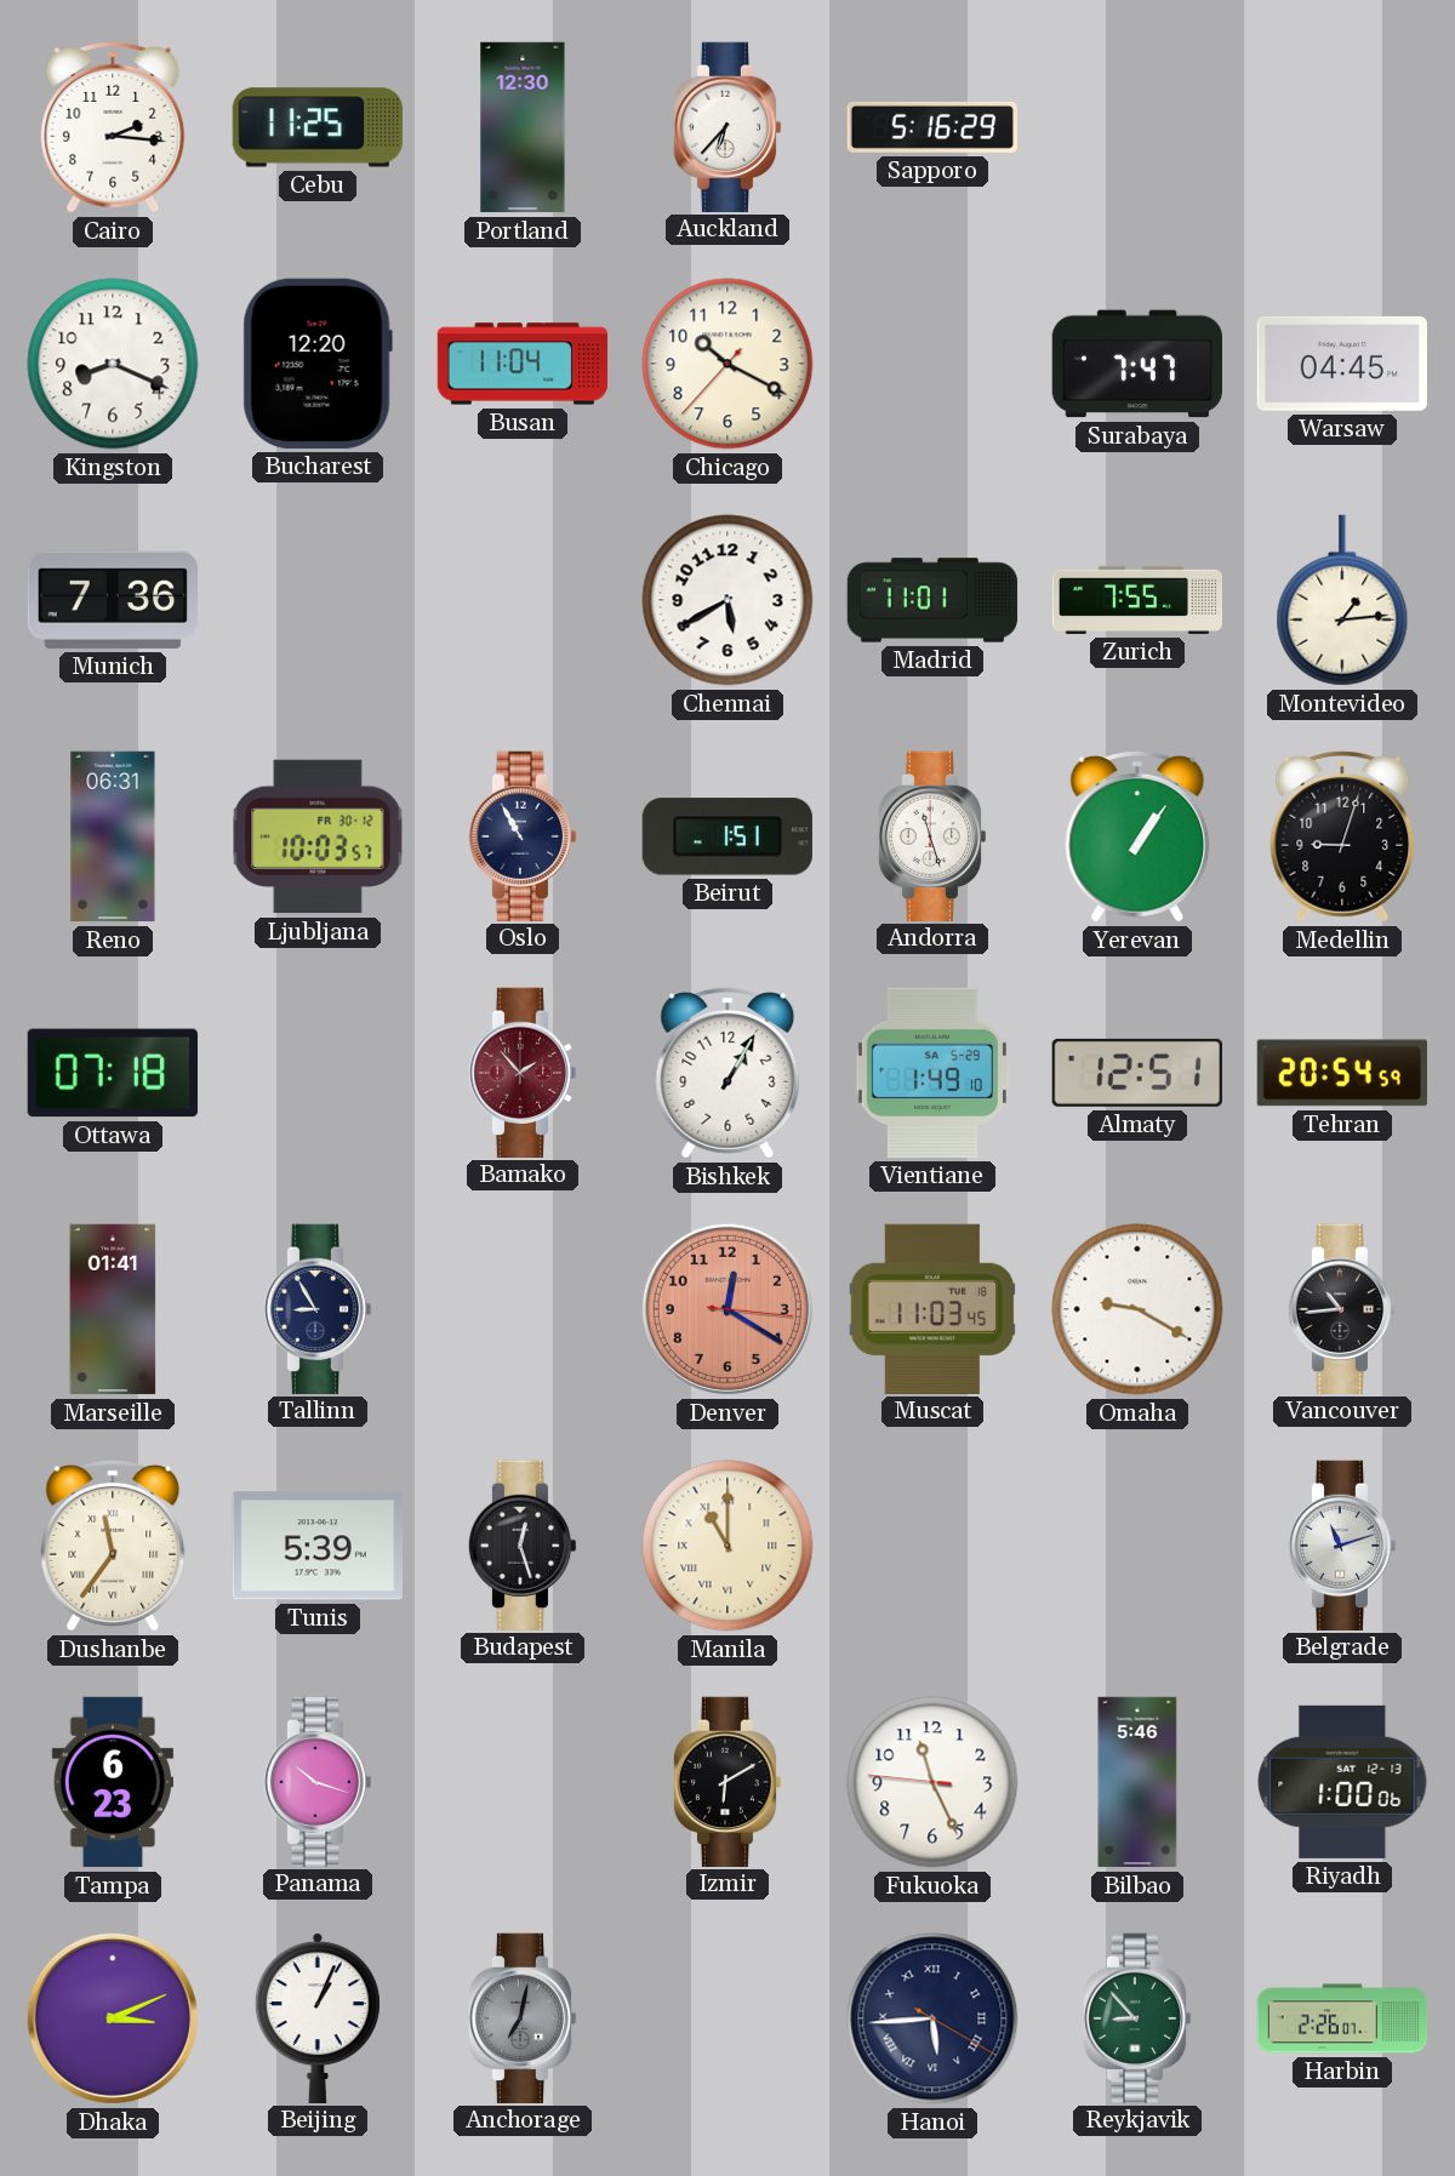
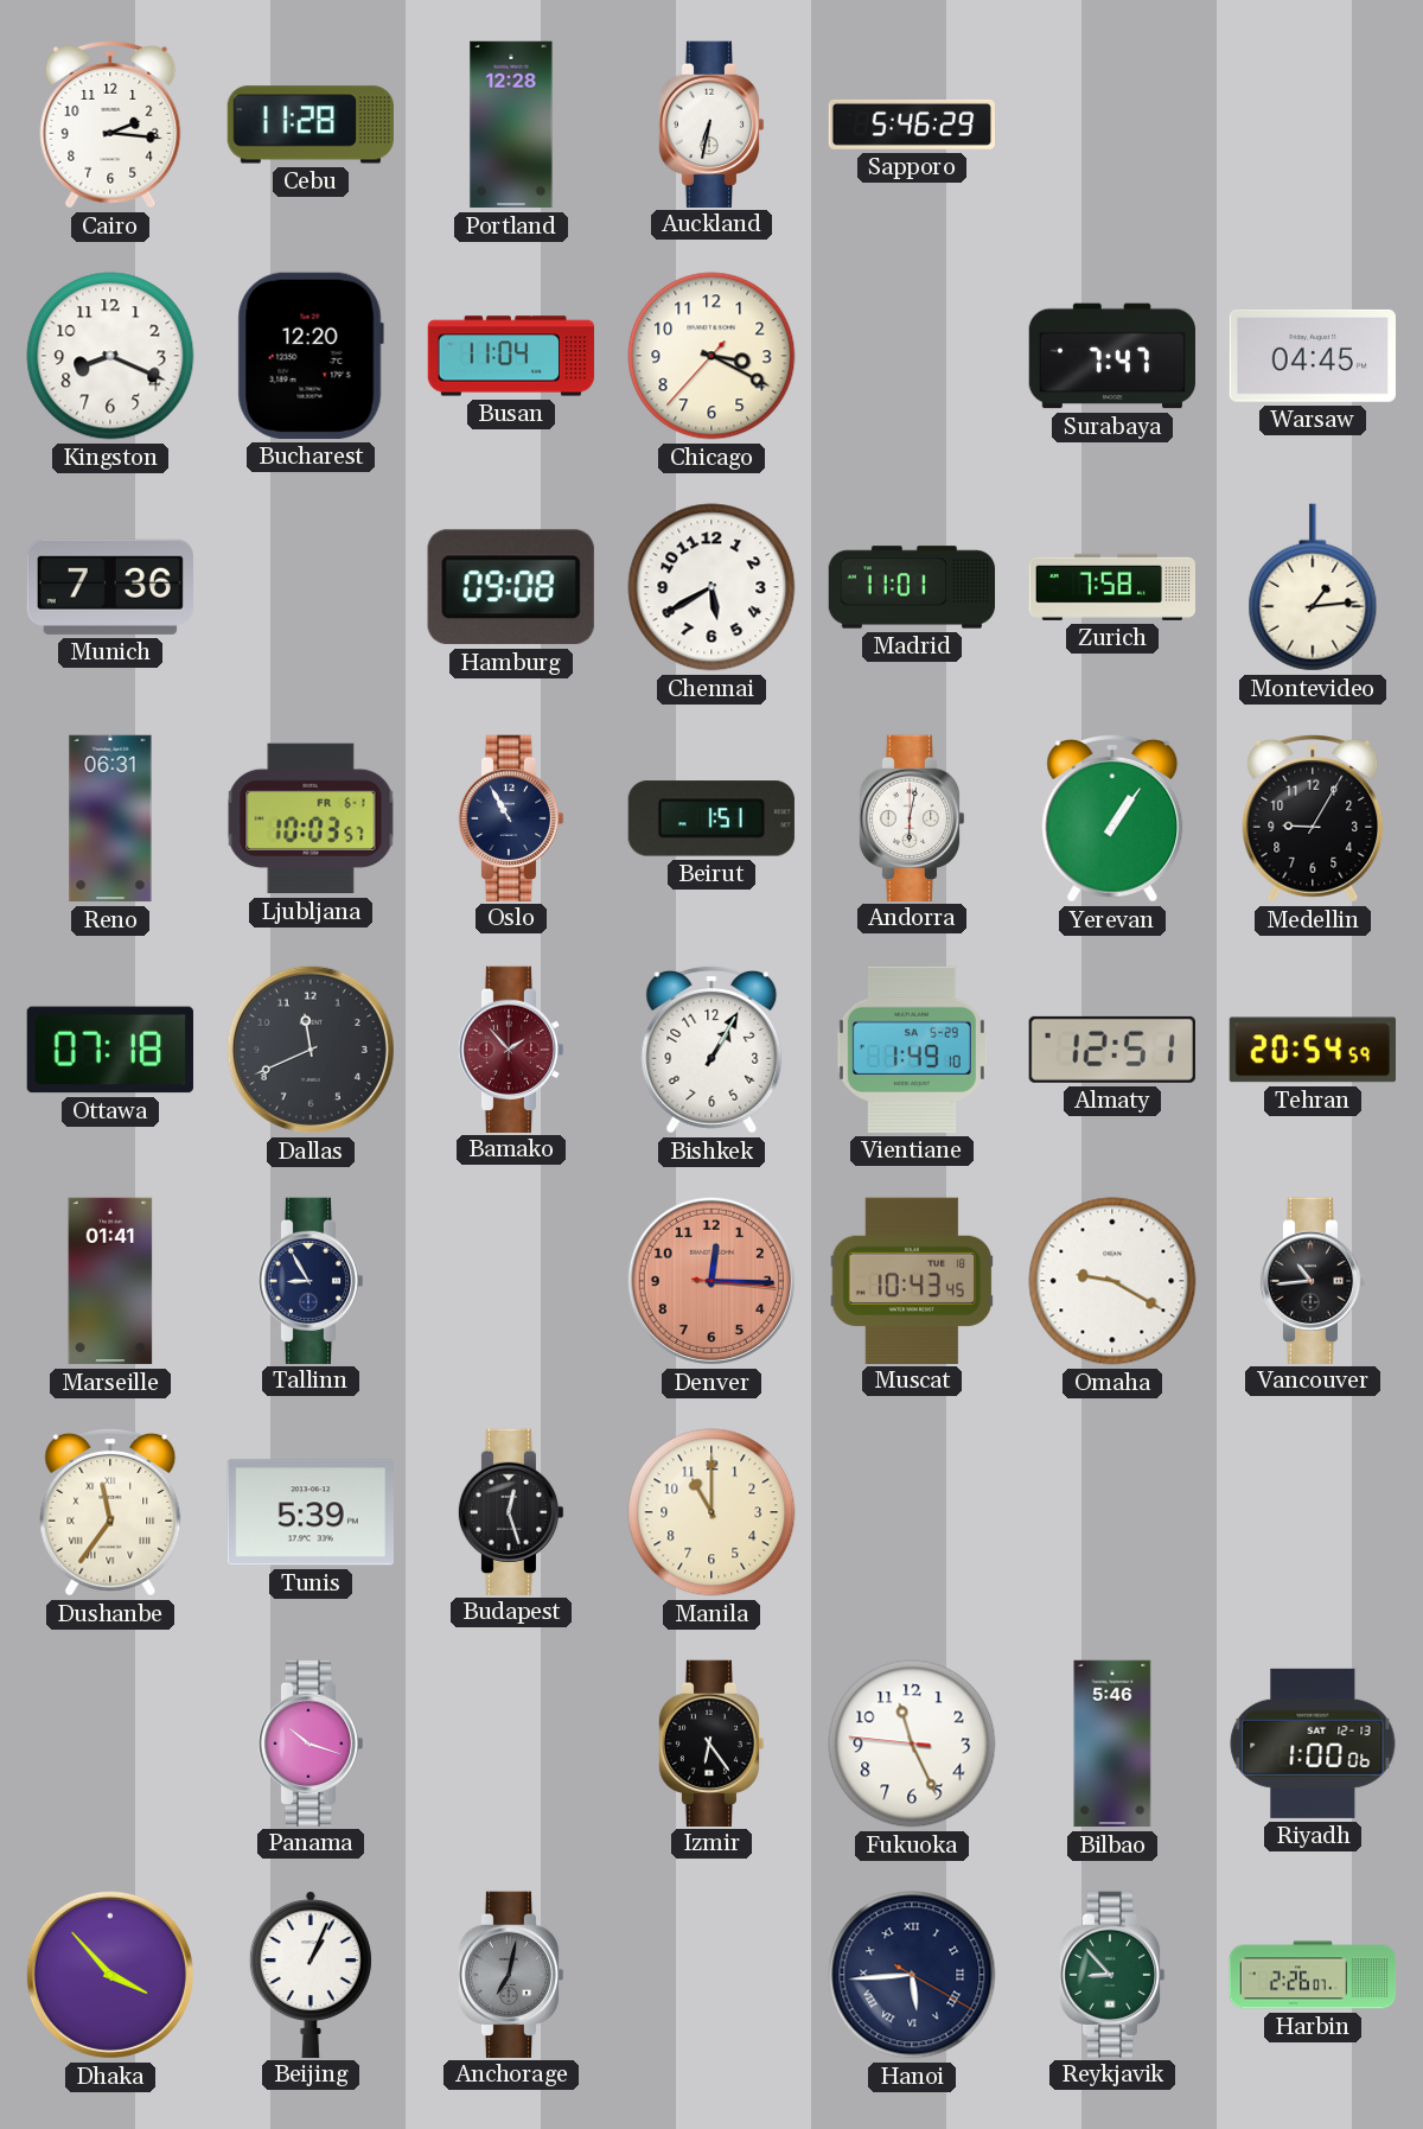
Cebu: 11:25 -> 11:28 (311, 125)
Portland: 12:30 -> 12:28 (511, 125)
Auckland: 6:37 -> 6:32 (711, 123)
Sapporo: 5:16 -> 5:46 (911, 125)
Chicago: 10:19 -> 3:19 (711, 356)
Hamburg: none -> 09:08 (511, 587)
Zurich: 7:55 -> 7:58 (1112, 587)
Ljubljana date: FR 30-12 -> FR 6-1 (311, 818)
Andorra: 11:27 -> 6:02 (912, 817)
Medellin: 9:03 -> 9:05 (1313, 818)
Dallas: none -> 11:41 (311, 1050)
Denver: 12:20 -> 12:15 (711, 1281)
Muscat: 11:03 -> 10:43 (912, 1280)
Manila numerals: Roman -> Arabic (711, 1512)
Belgrade: 11:12 -> none (1342, 1544)
Tampa: 6:23 -> none (113, 1782)
Izmir: 6:10 -> 6:24 (711, 1742)
Dhaka: 3:11 -> 3:53 (110, 1975)
